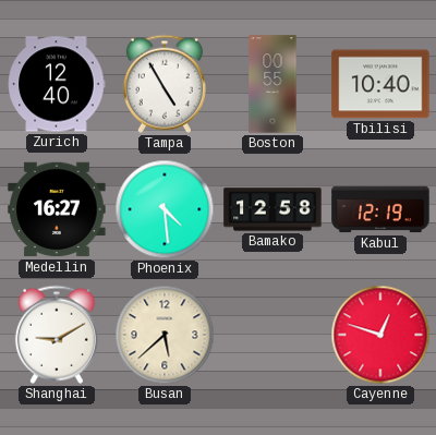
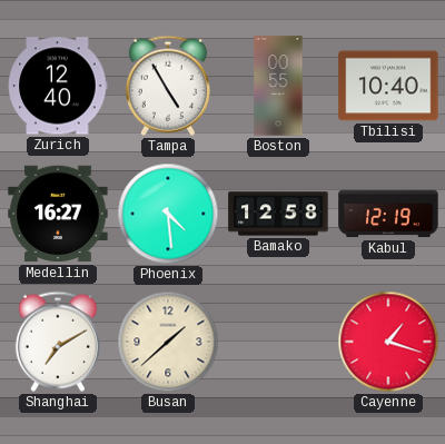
Shanghai: 9:10 -> 7:10 (58, 342)
Busan: 5:38 -> 1:38 (168, 342)
Cayenne: 12:48 -> 1:18 (388, 342)
